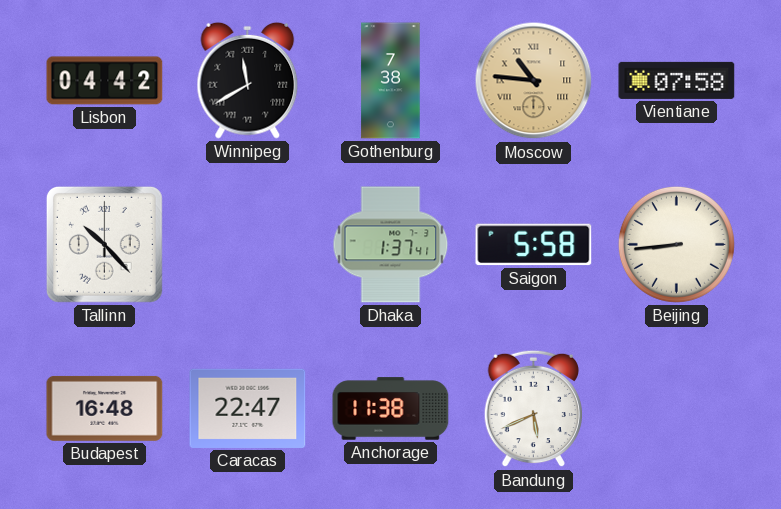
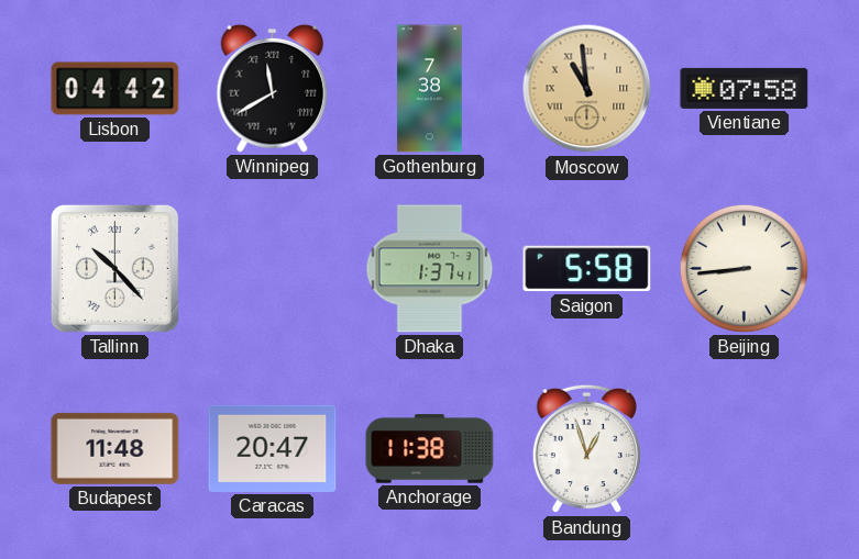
Moscow: 10:46 -> 10:59 (587, 89)
Budapest: 16:48 -> 11:48 (115, 448)
Caracas: 22:47 -> 20:47 (273, 448)
Bandung: 5:41 -> 12:57 (586, 449)
